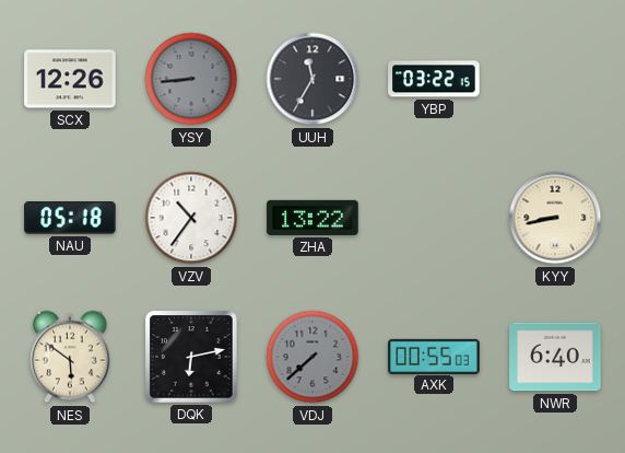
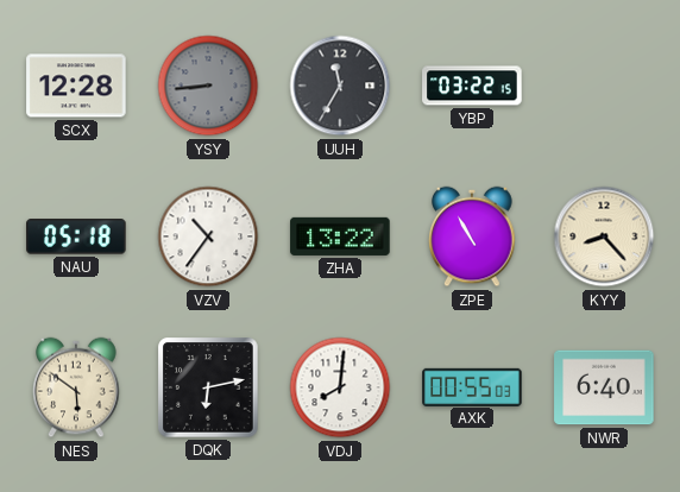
SCX: 12:26 -> 12:28 (76, 86)
ZPE: none -> 10:55 (472, 236)
KYY: 8:43 -> 8:23 (604, 236)
VDJ: 7:38 -> 8:01 (340, 387)
VDJ dial: grey -> white (340, 387)
